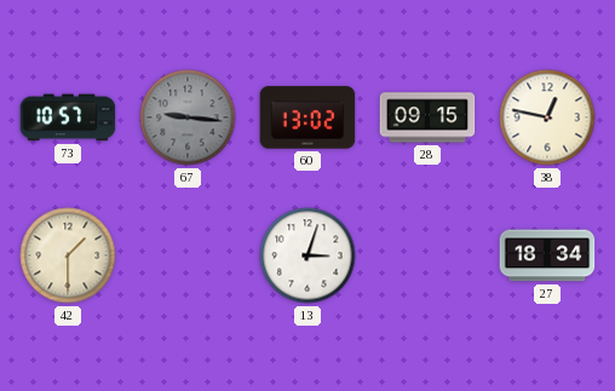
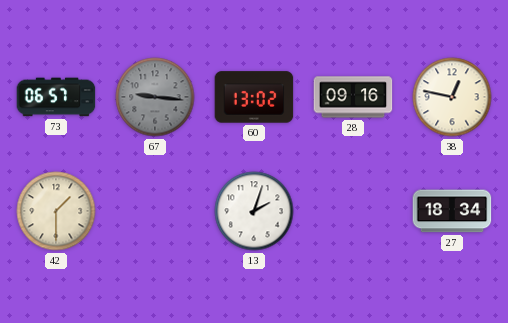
73: 10:57 -> 06:57 (56, 97)
28: 09:15 -> 09:16 (353, 97)
13: 3:03 -> 2:03 (254, 211)
